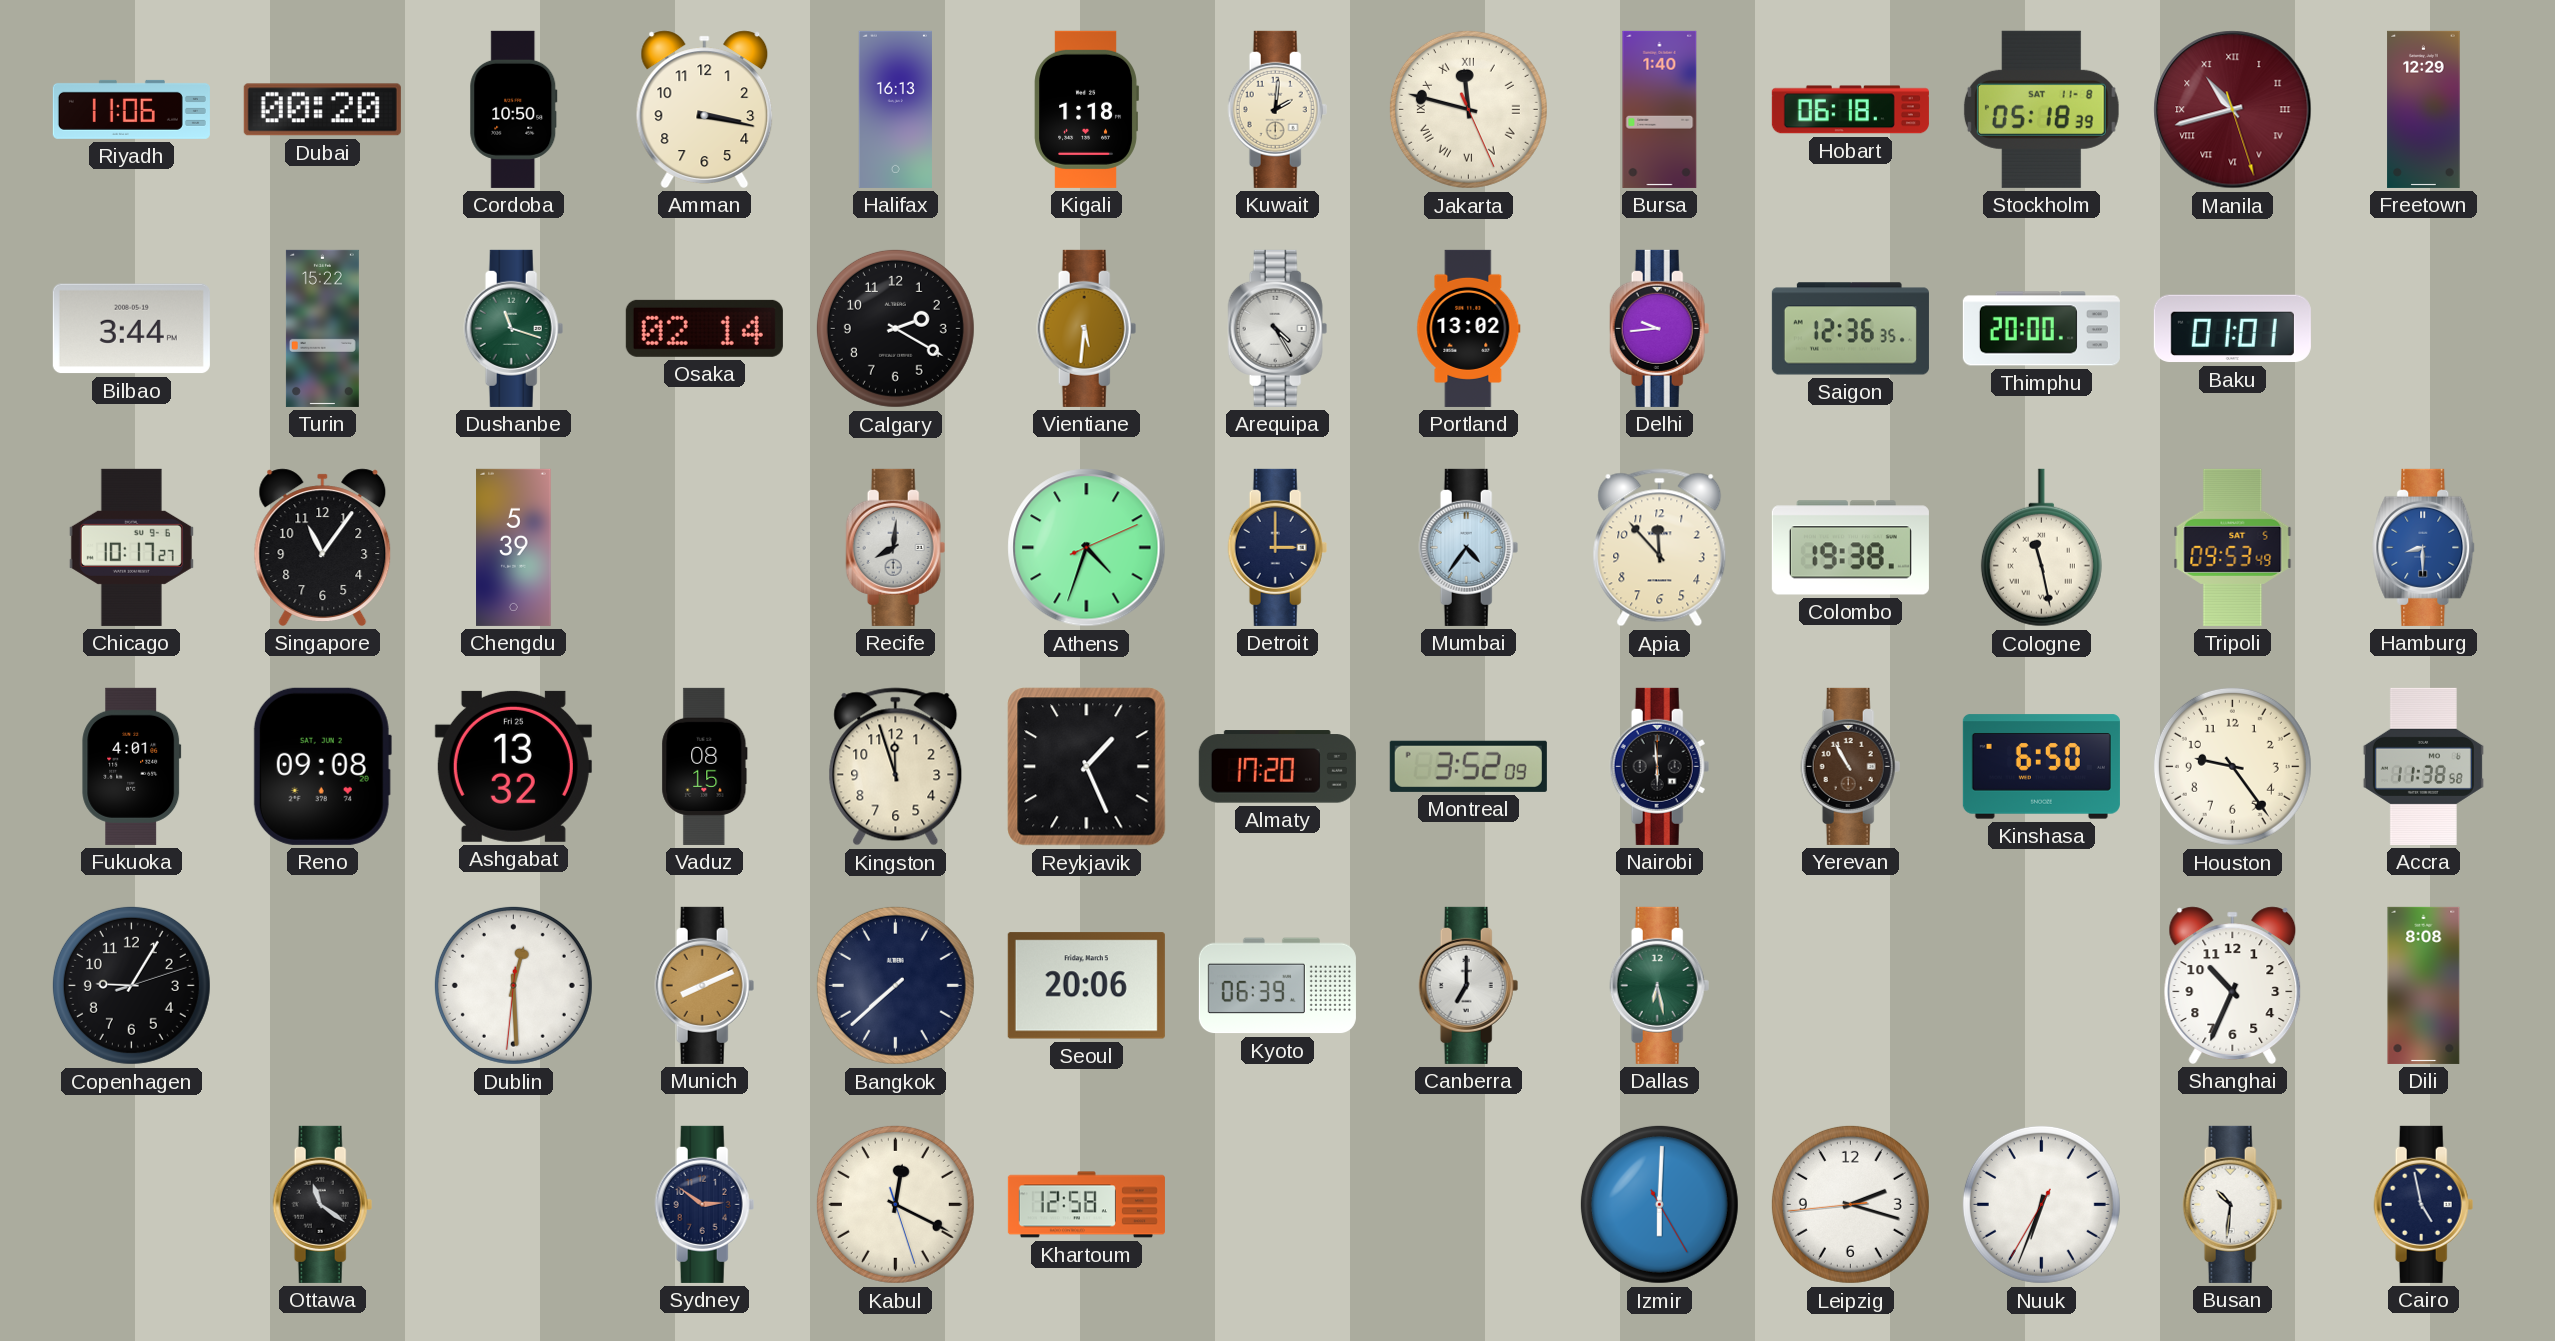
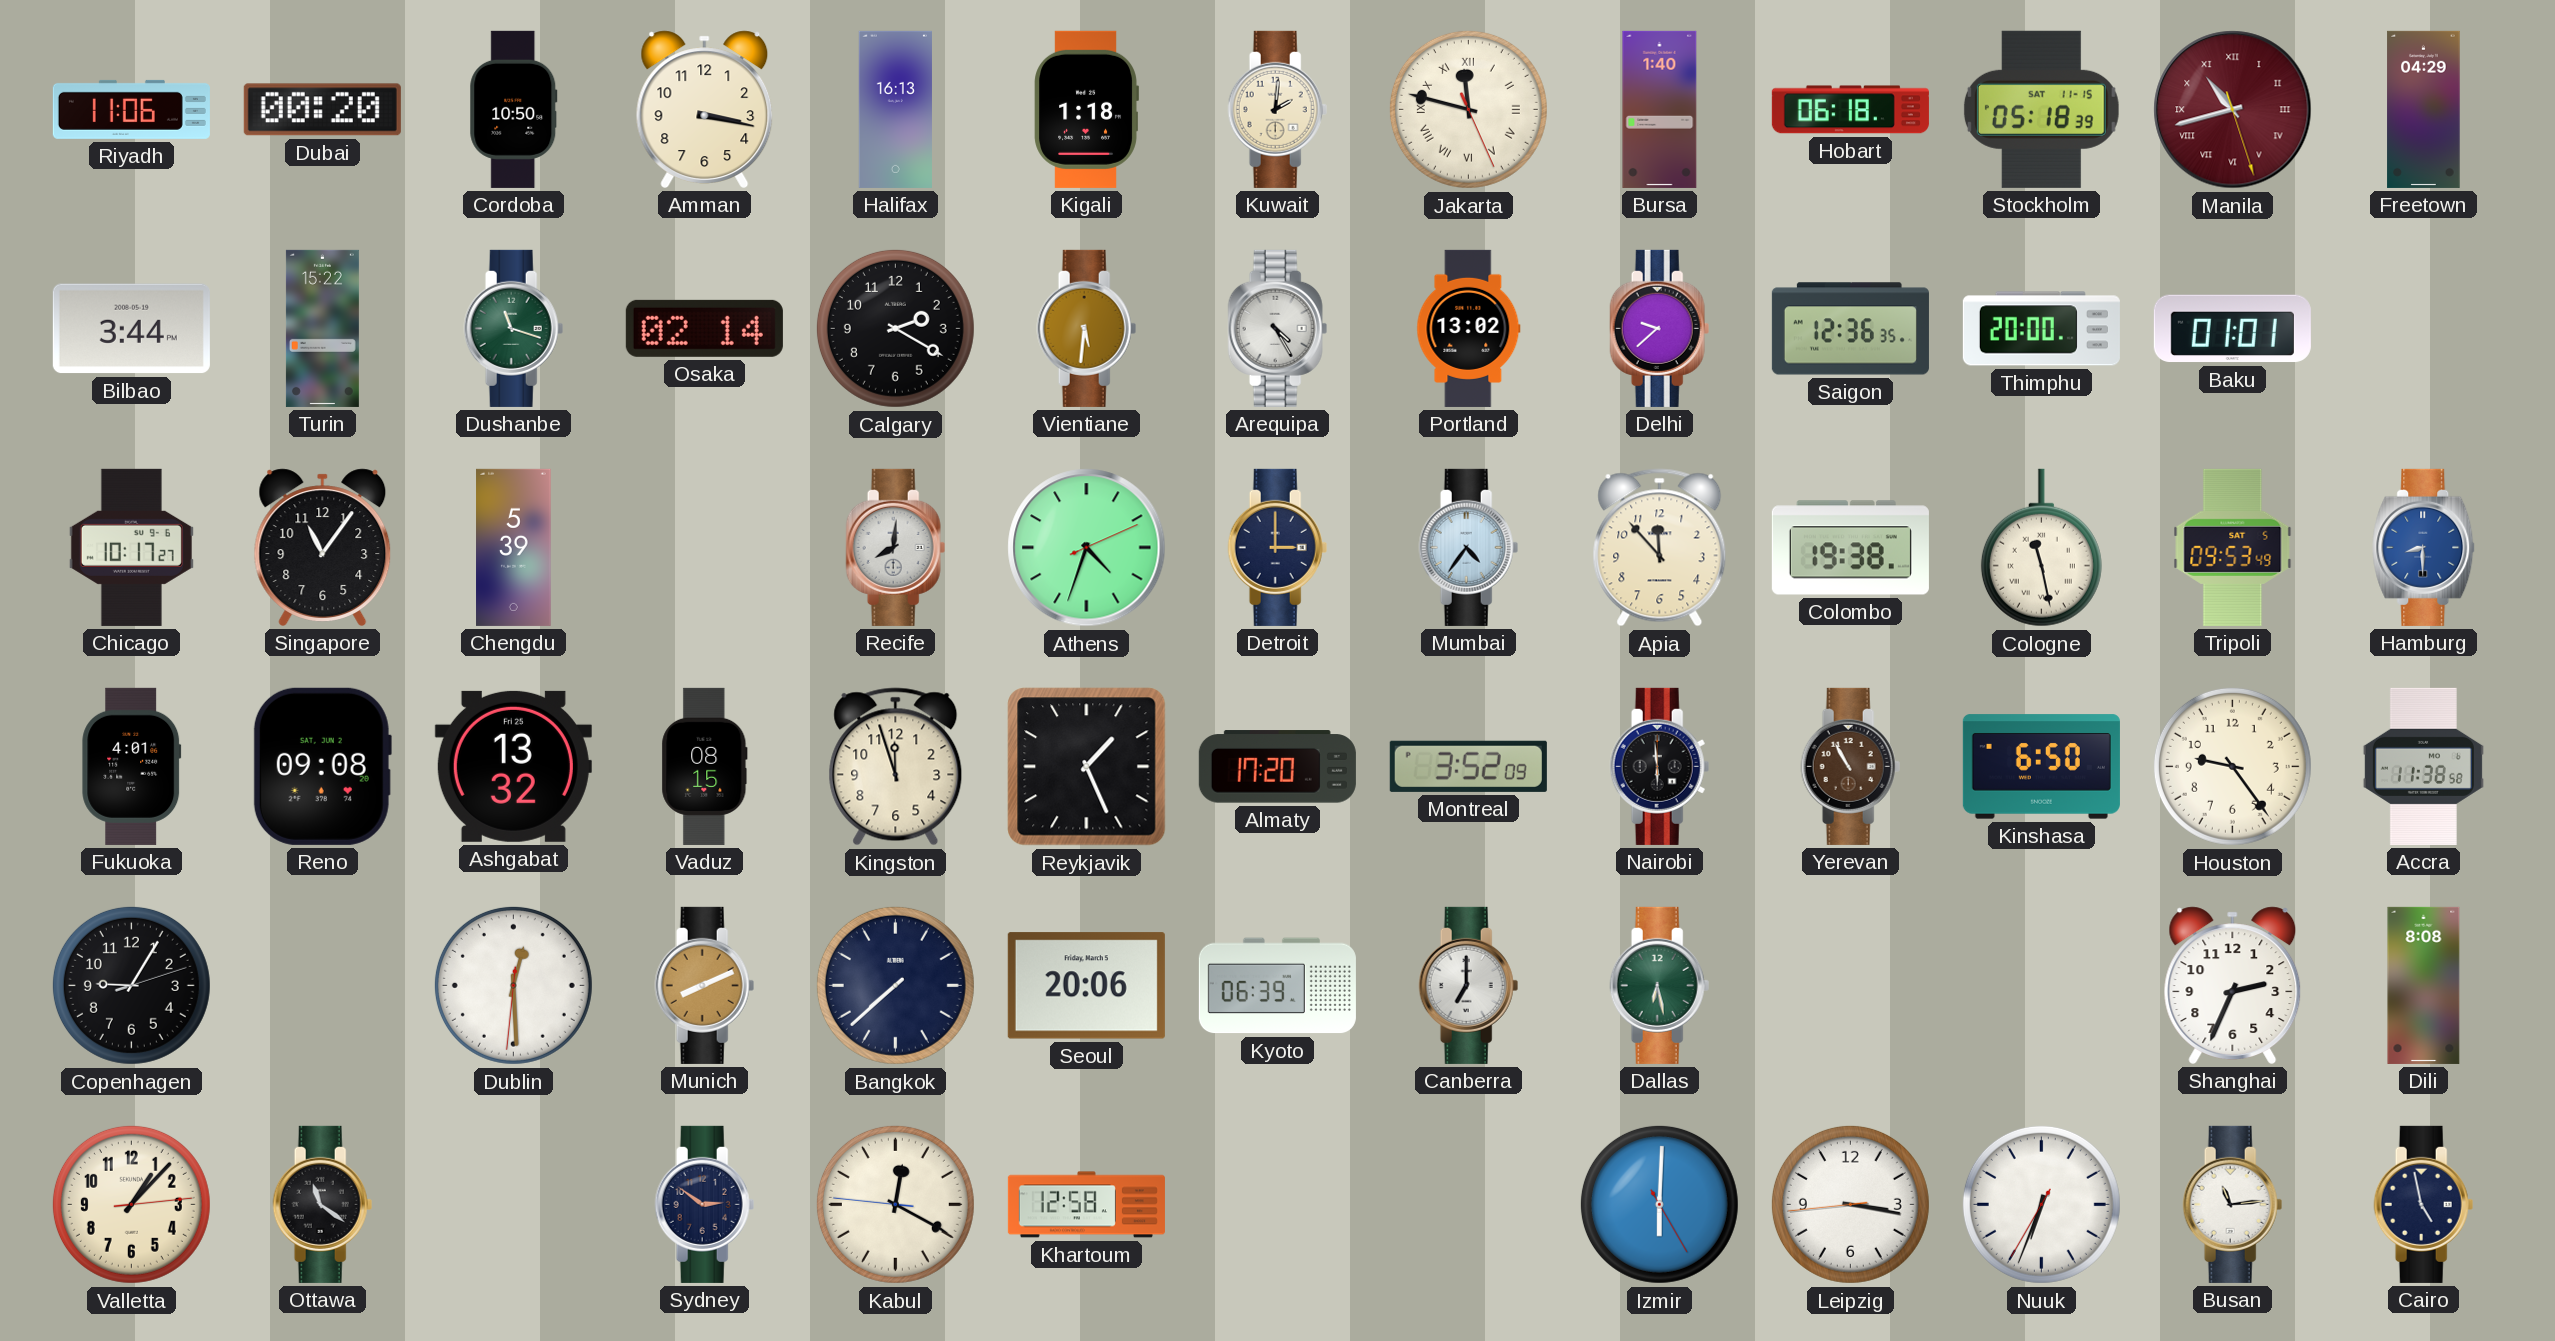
Stockholm date: SAT 11-8 -> SAT 11-15 (2041, 109)
Freetown: 12:29 -> 04:29 (2424, 109)
Delhi: 9:44 -> 9:38 (1660, 328)
Shanghai: 10:34 -> 2:34 (2233, 985)
Valletta: none -> 1:07 (131, 1204)
Kabul: 12:19:27 -> 12:19:46 (895, 1204)
Leipzig: 2:17 -> 3:16 (1850, 1204)
Busan: 10:31 -> 11:14 (2233, 1204)
